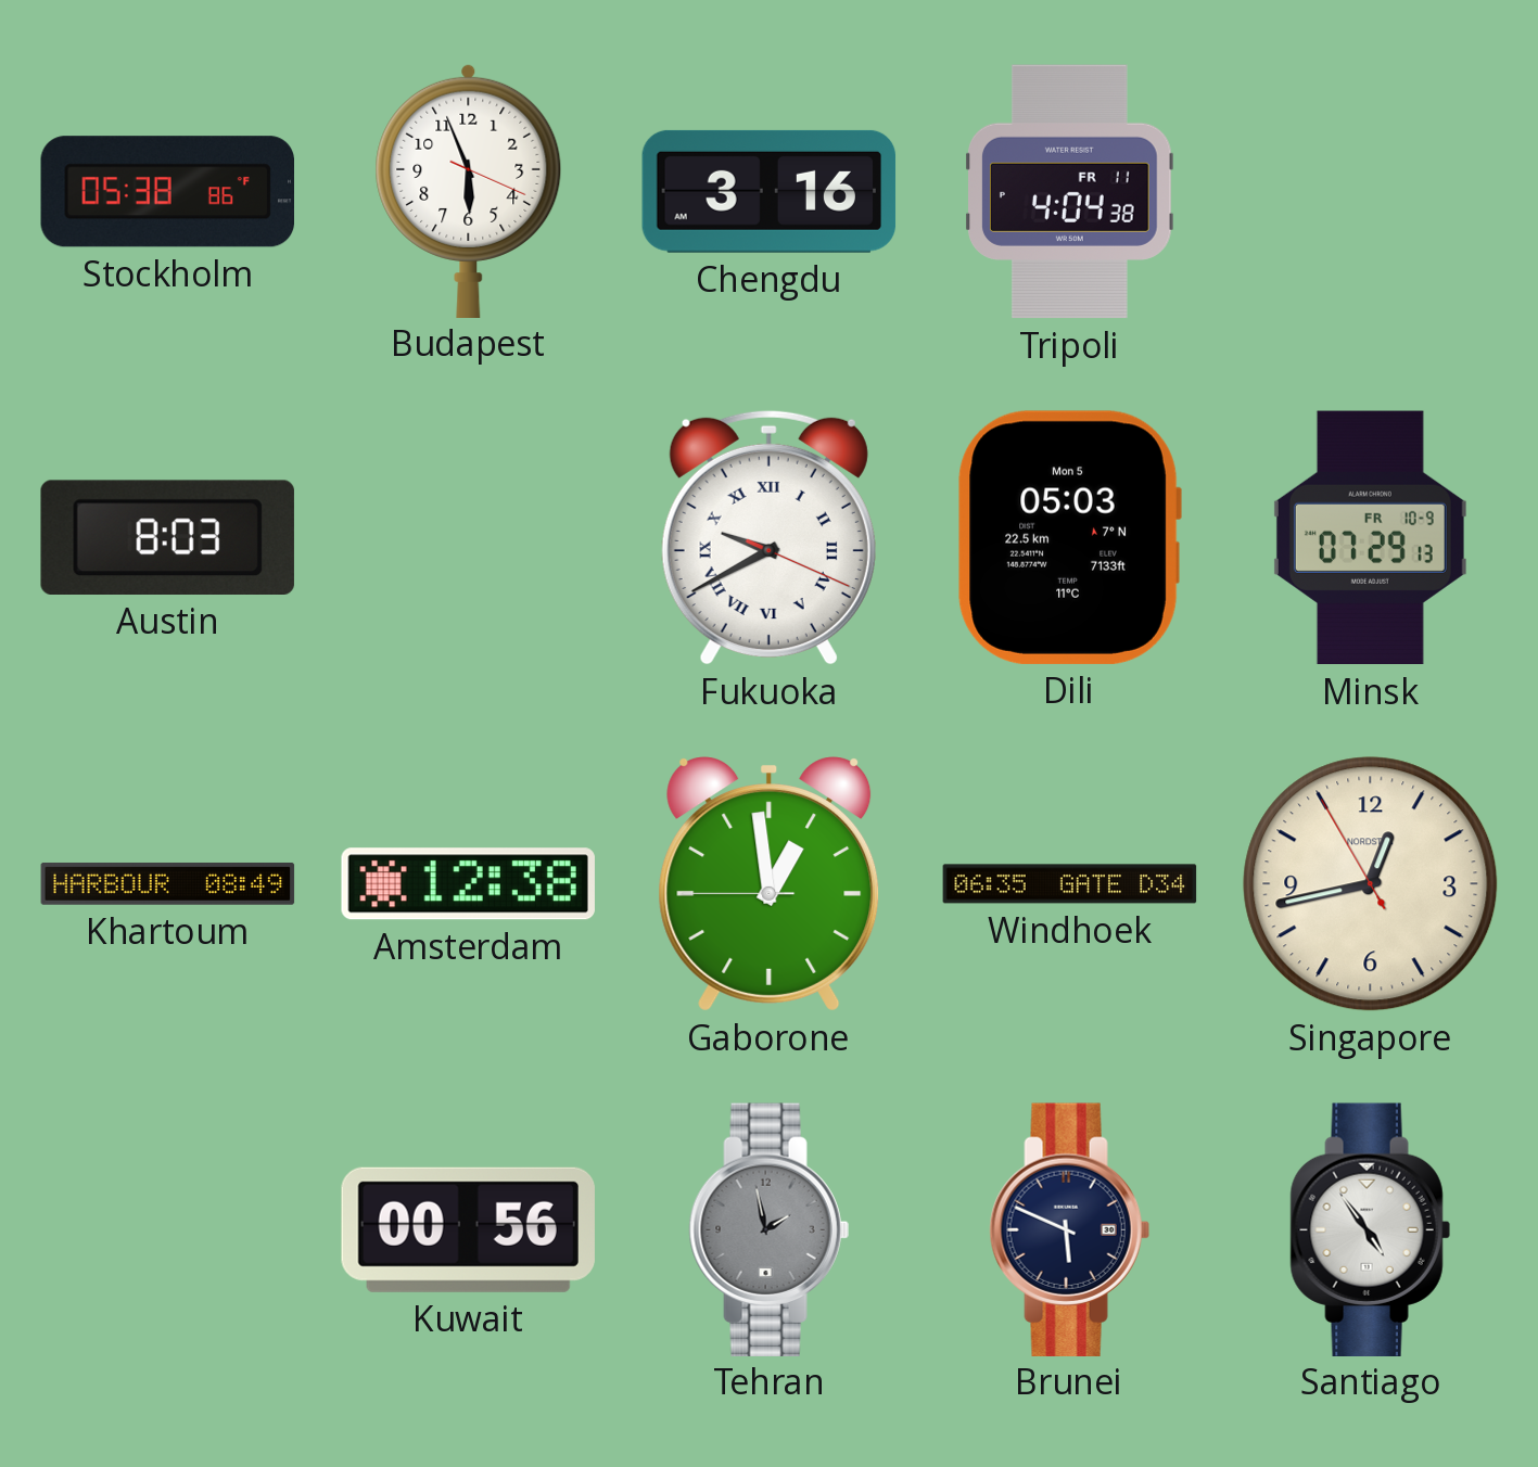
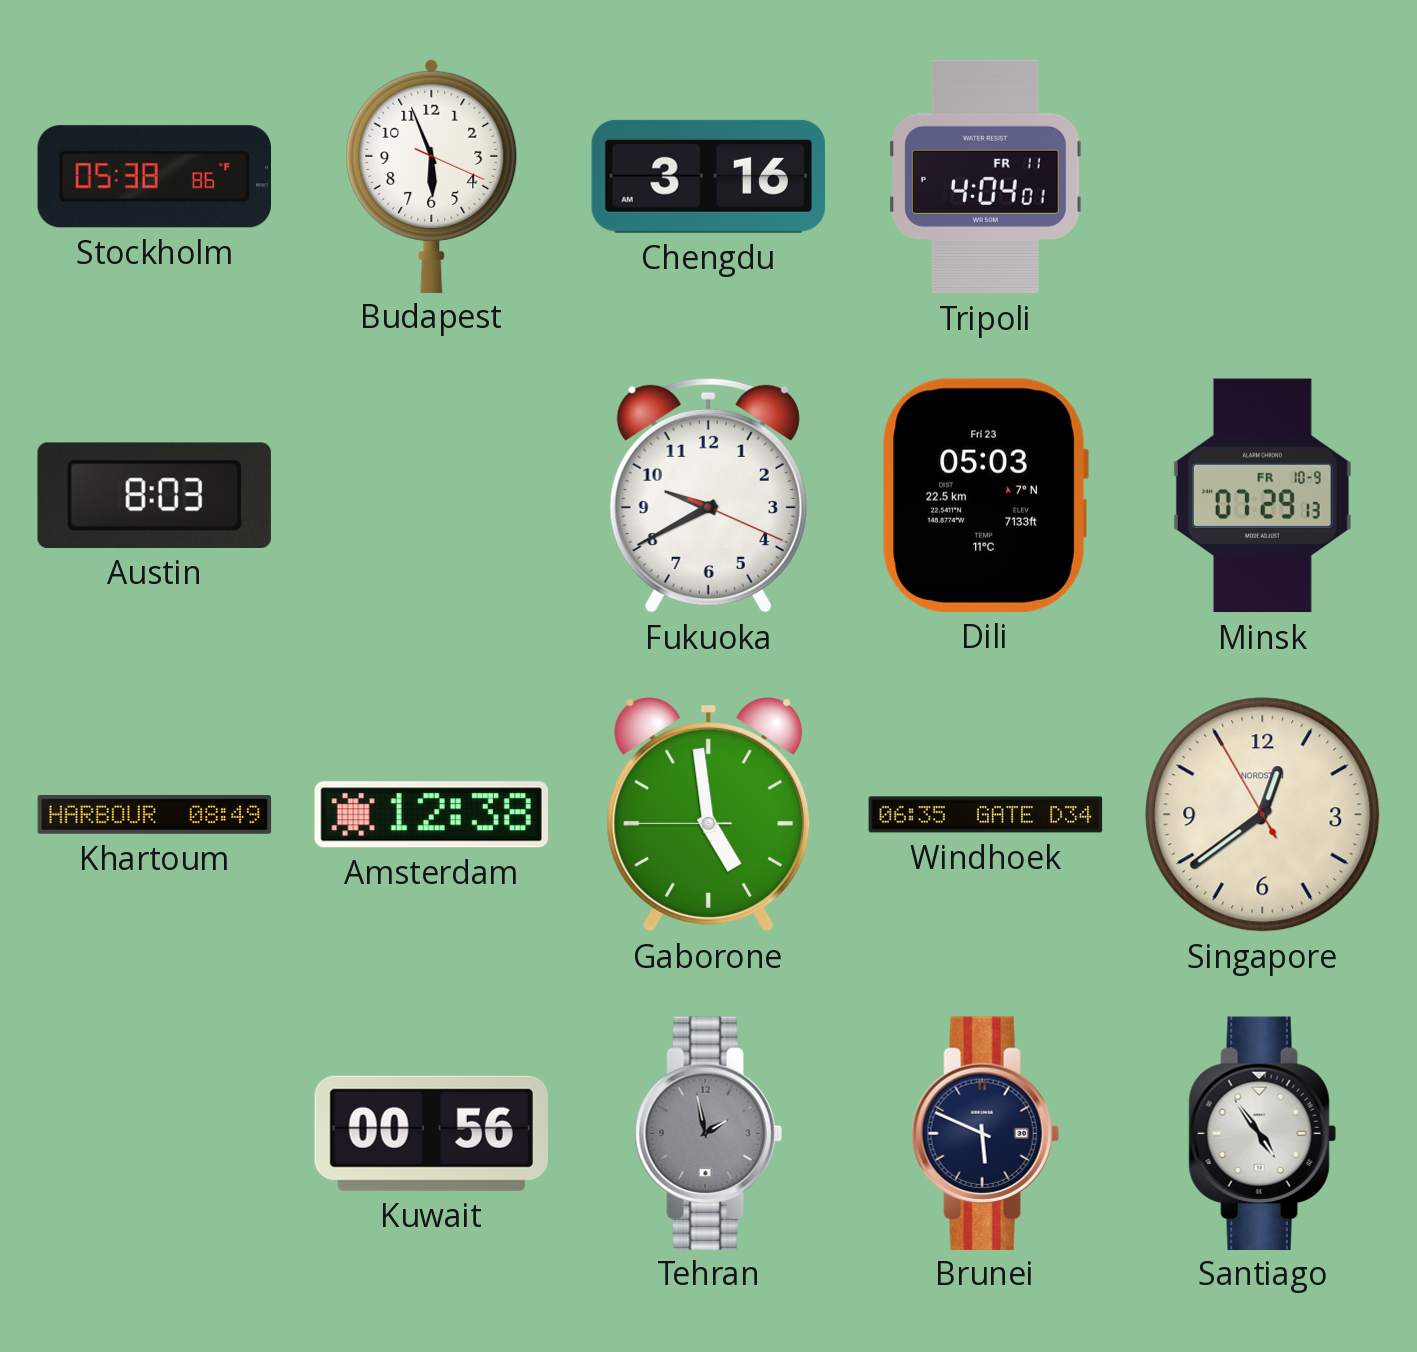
Tripoli: 4:04:38 -> 4:04:01 (986, 177)
Fukuoka numerals: Roman -> Arabic (708, 495)
Dili date: Mon 5 -> Fri 23 (985, 495)
Gaborone: 12:58 -> 4:58 (709, 815)
Singapore: 12:42 -> 12:38 (1263, 815)
